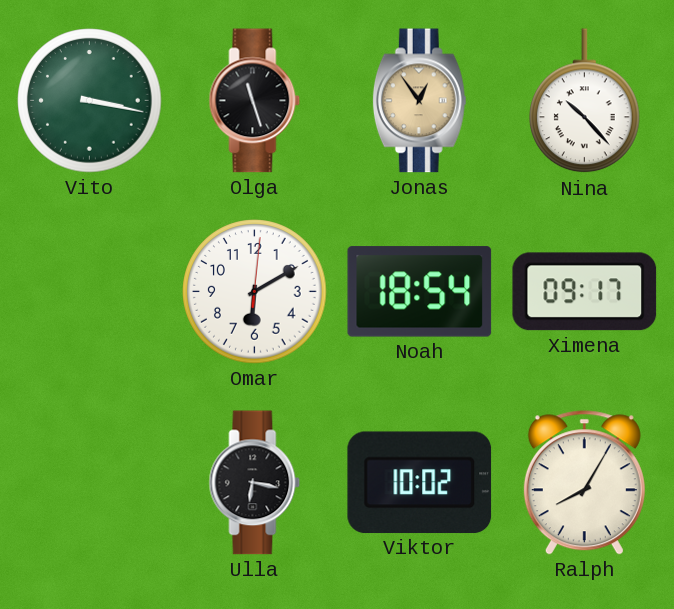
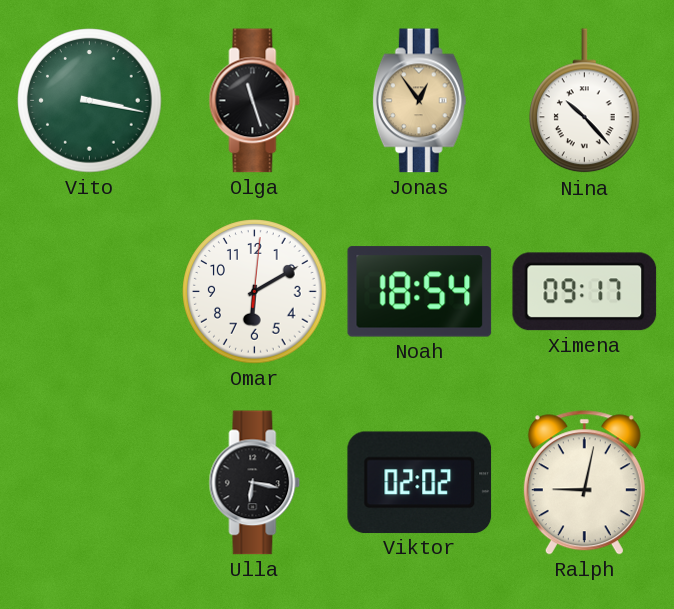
Viktor: 10:02 -> 02:02 (420, 482)
Ralph: 8:05 -> 9:02 (584, 483)
